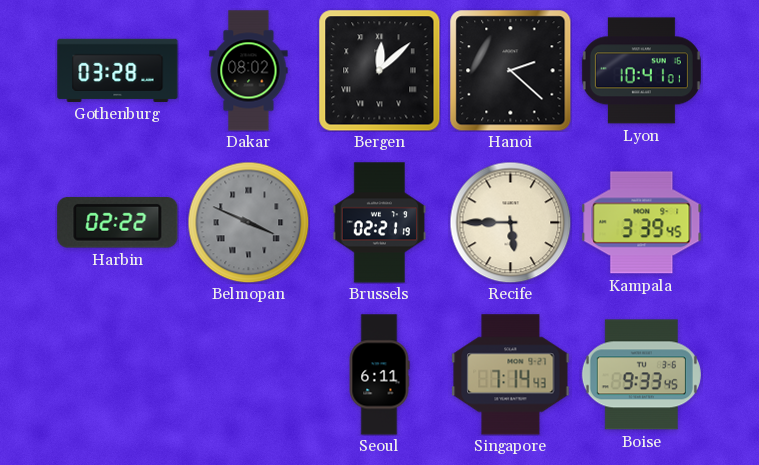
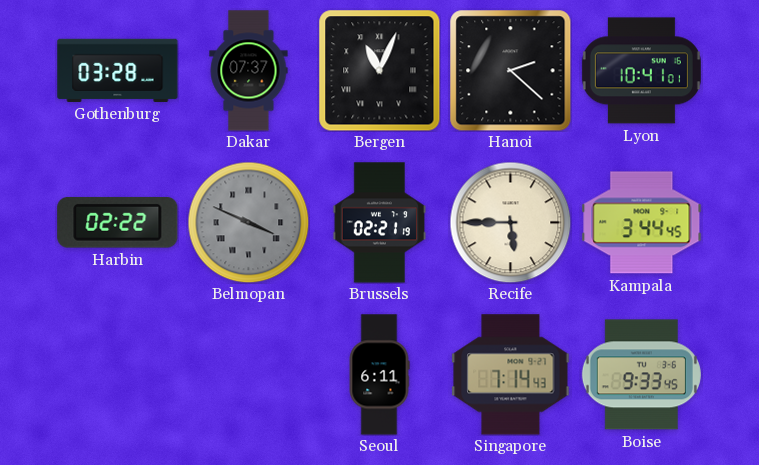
Dakar: 08:02 -> 07:37 (249, 71)
Bergen: 12:08 -> 11:04 (380, 71)
Kampala: 3:39 -> 3:44 (642, 223)
